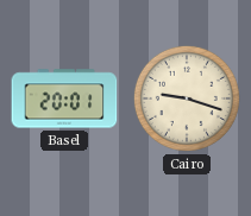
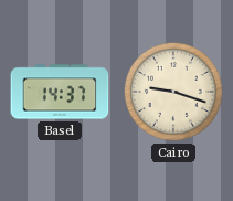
Basel: 20:01 -> 14:37 (60, 92)
